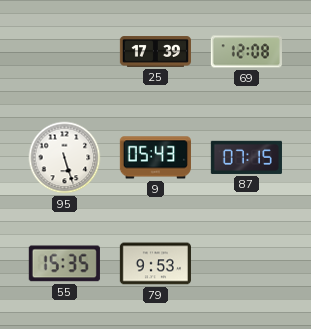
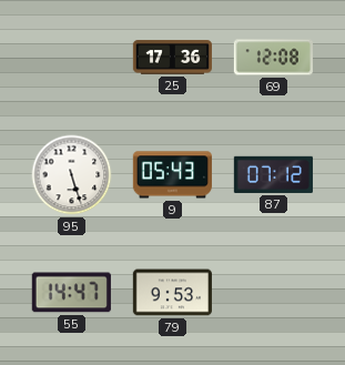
25: 17:39 -> 17:36 (172, 58)
87: 07:15 -> 07:12 (273, 174)
55: 15:35 -> 14:47 (71, 293)
